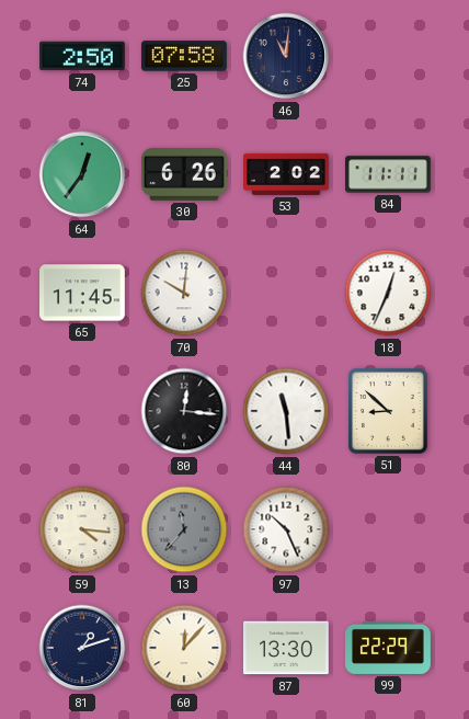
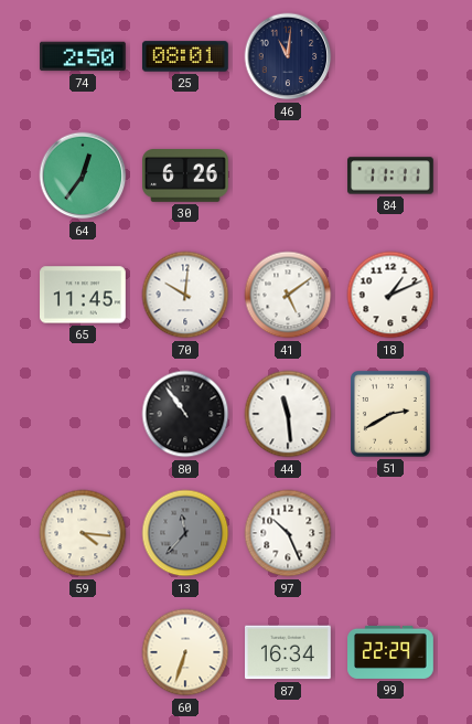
25: 07:58 -> 08:01 (185, 56)
53: 2:02 -> none (287, 174)
41: none -> 5:09 (288, 295)
18: 12:34 -> 1:11 (390, 295)
80: 12:16 -> 10:54 (185, 414)
51: 8:52 -> 2:40 (391, 415)
81: 1:12 -> none (82, 648)
60: 12:07 -> 6:33 (185, 652)
87: 13:30 -> 16:34 (289, 652)
